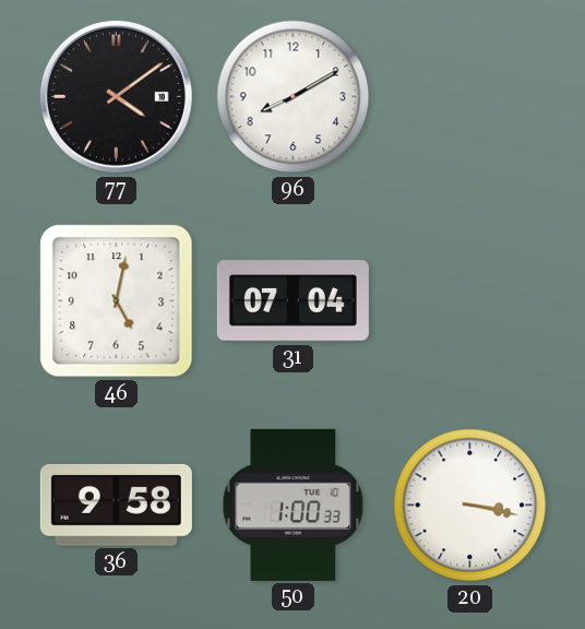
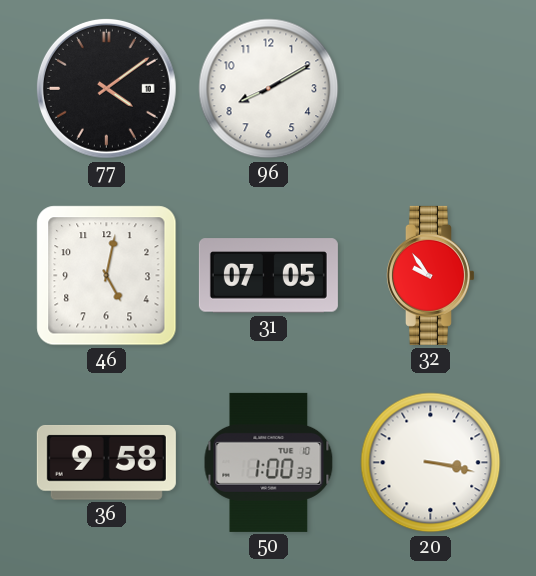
31: 07:04 -> 07:05 (268, 276)
32: none -> 9:54 (430, 275)
